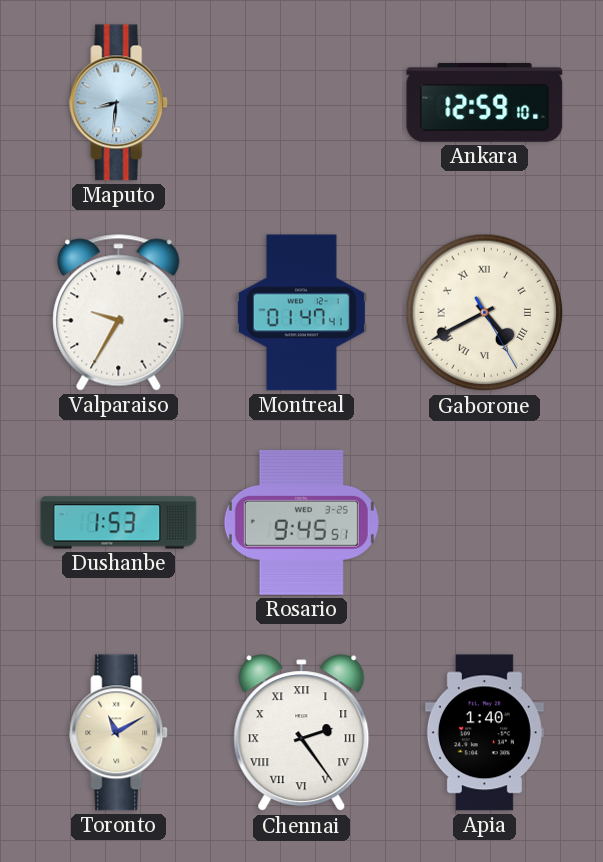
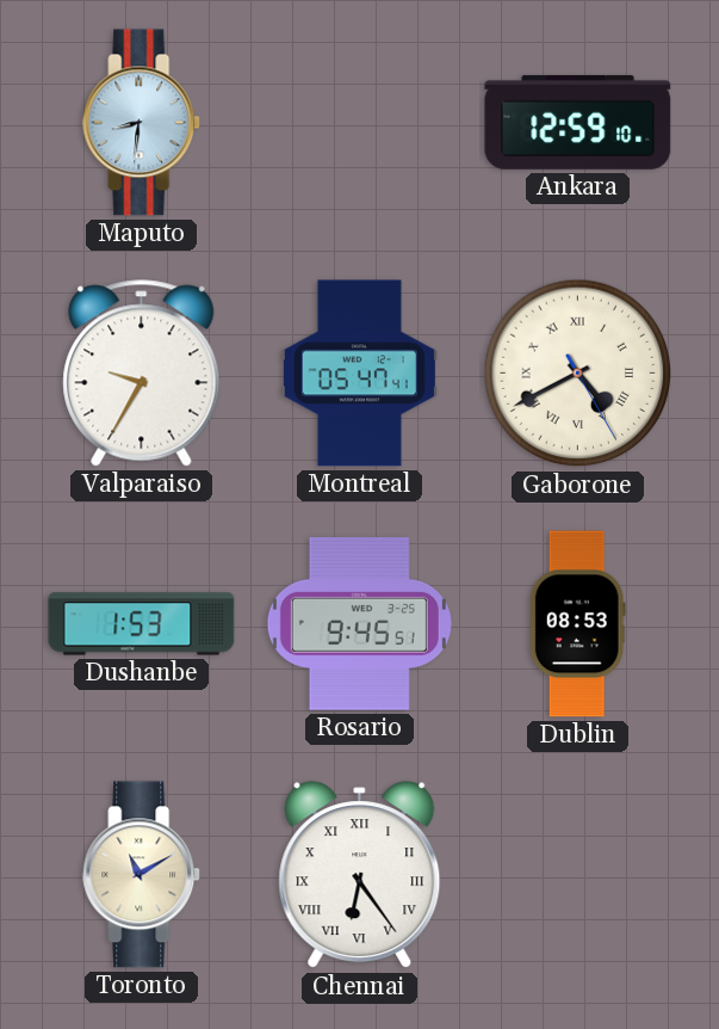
Montreal: 01:47 -> 05:47 (359, 374)
Dublin: none -> 08:53 (577, 624)
Chennai: 2:24 -> 6:24 (360, 875)
Apia: 1:40 -> none (484, 733)
